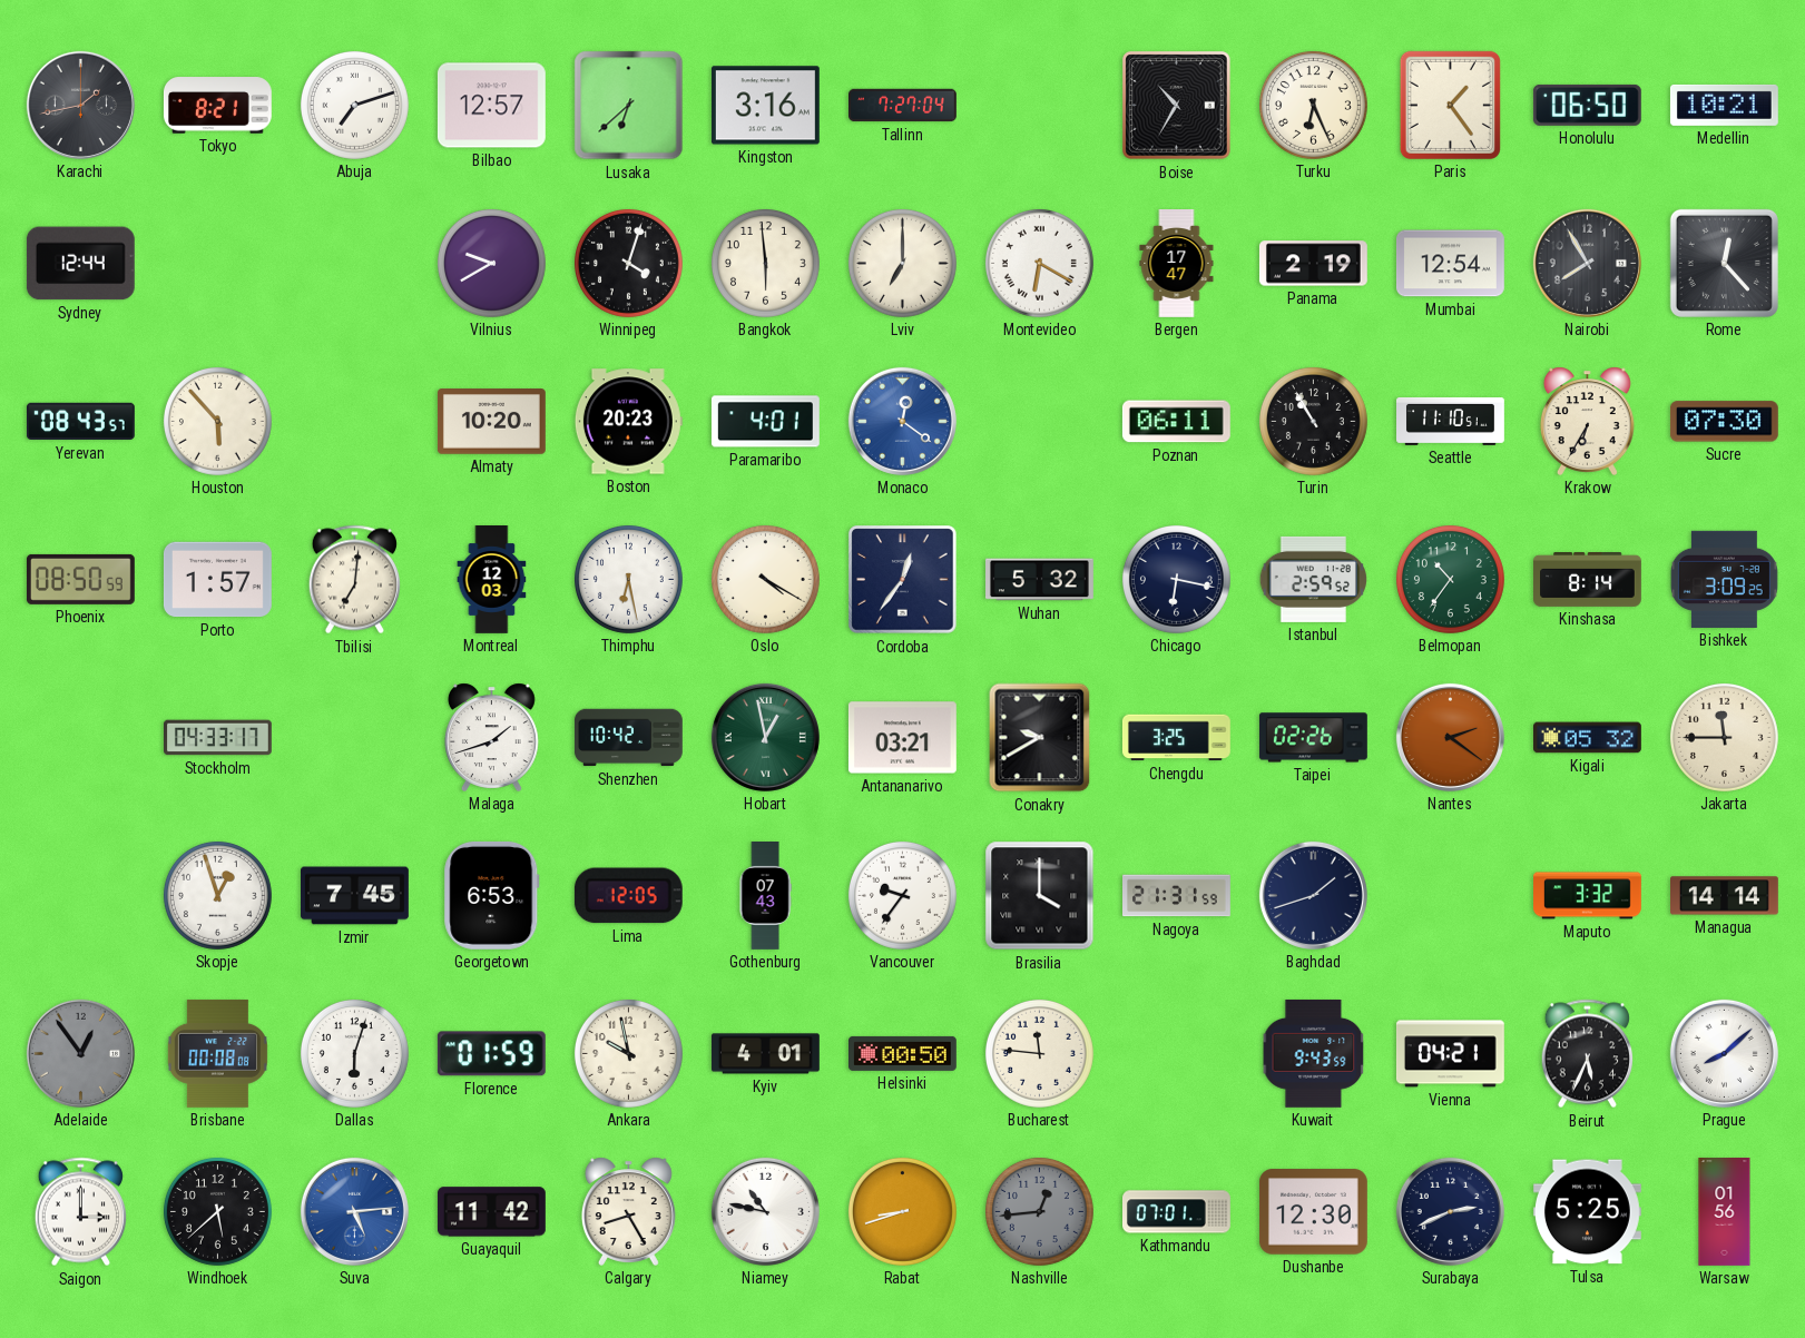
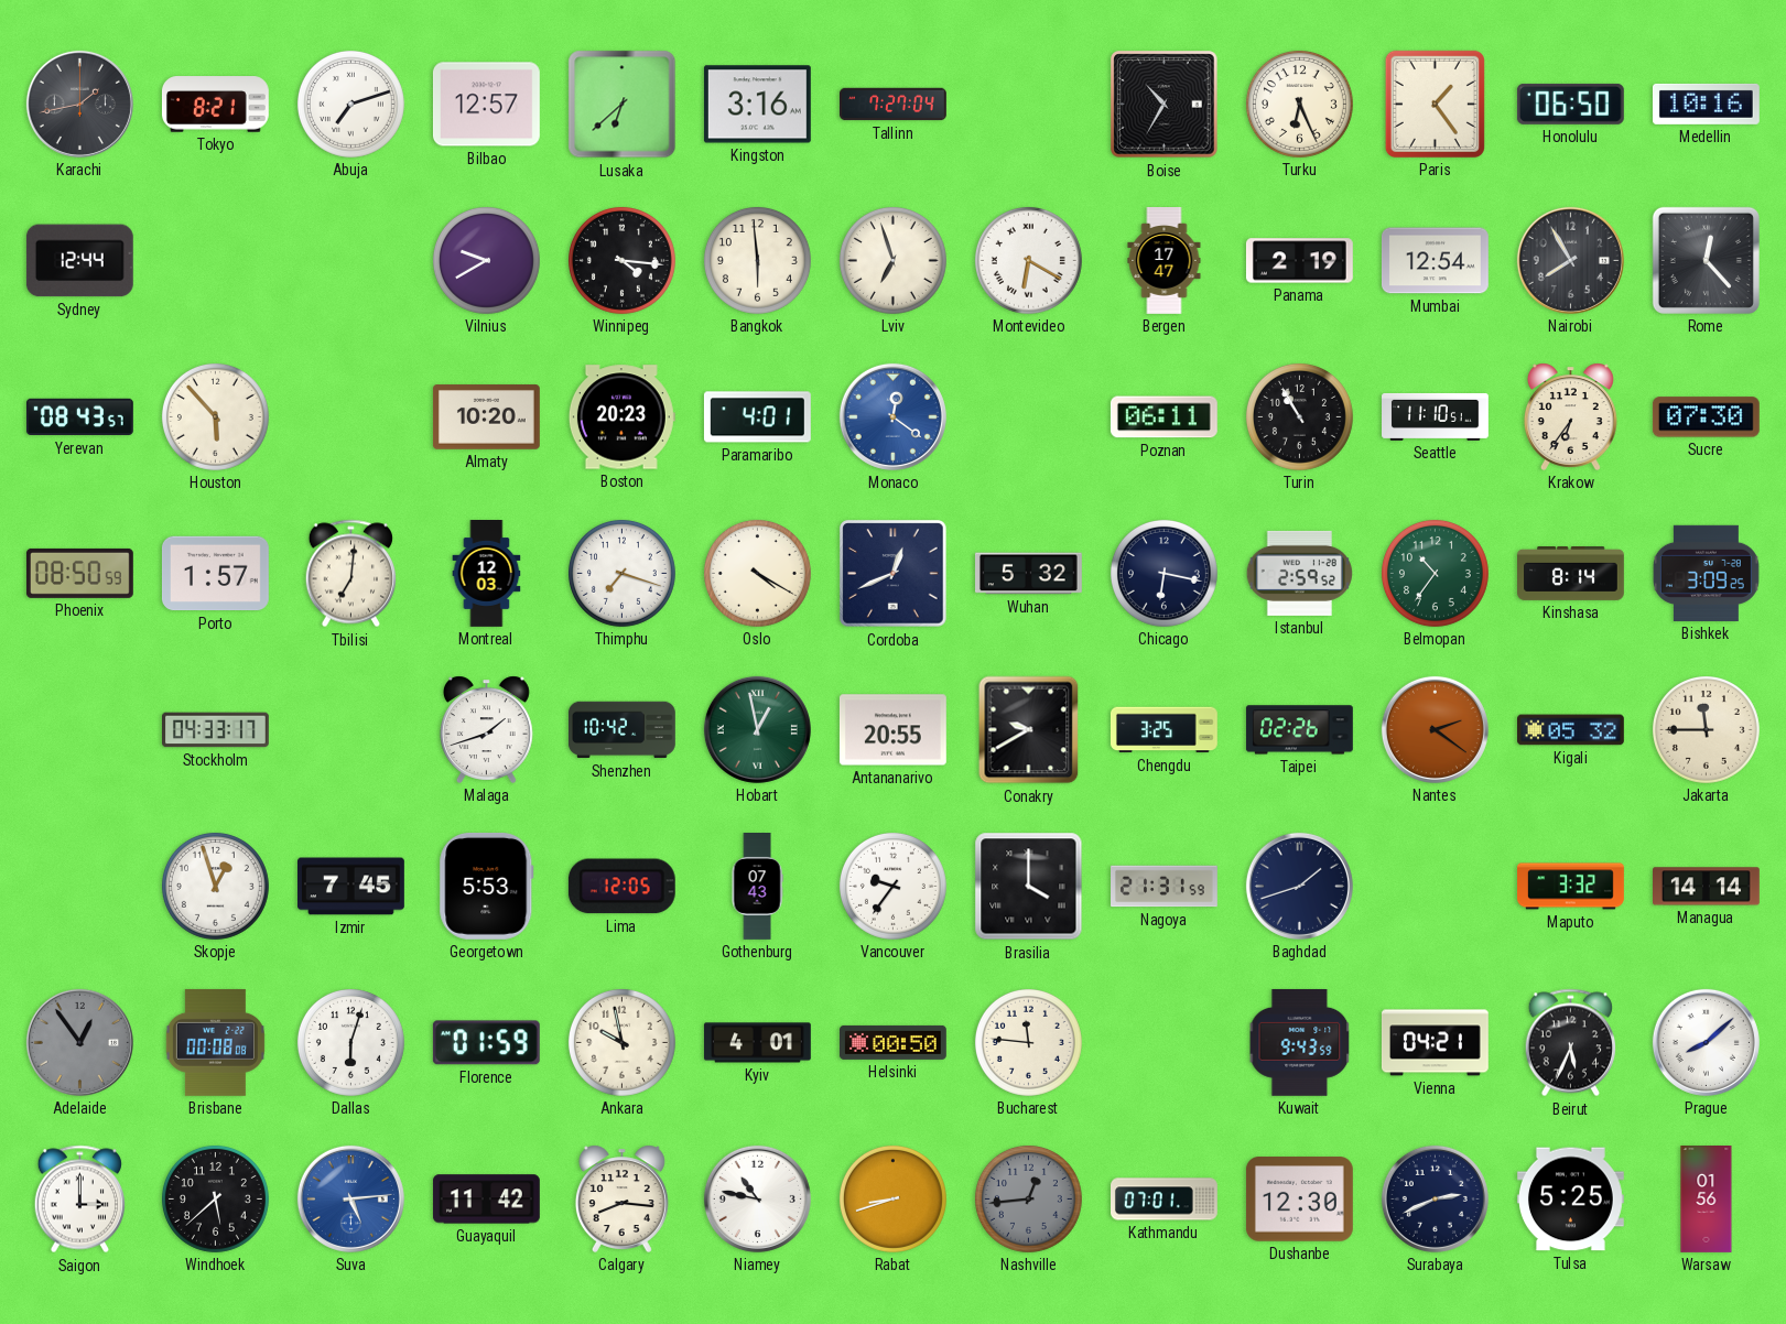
Medellin: 10:21 -> 10:16 (1706, 104)
Winnipeg: 4:03 -> 4:16 (621, 260)
Lviv: 7:00 -> 6:57 (892, 260)
Krakow: 6:35 -> 6:36 (1570, 416)
Thimphu: 6:28 -> 7:18 (621, 573)
Cordoba: 12:36 -> 12:41 (894, 574)
Antananarivo: 03:21 -> 20:55 (892, 730)
Georgetown: 6:53 -> 5:53 (487, 886)
Calgary: 8:25 -> 8:16 (621, 1198)
